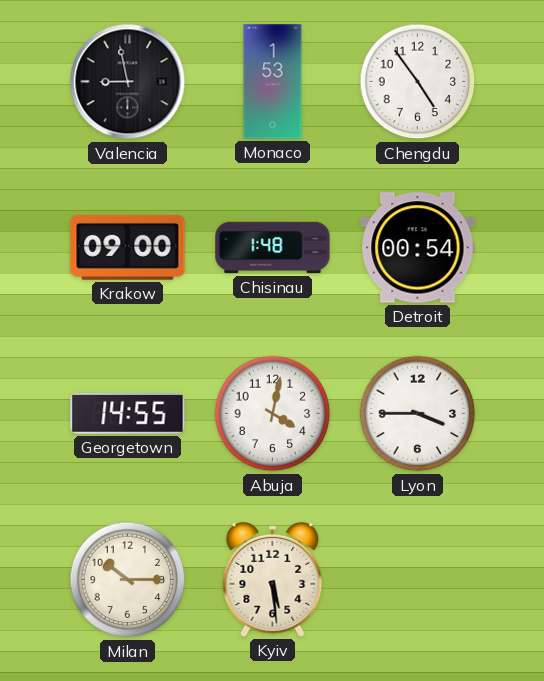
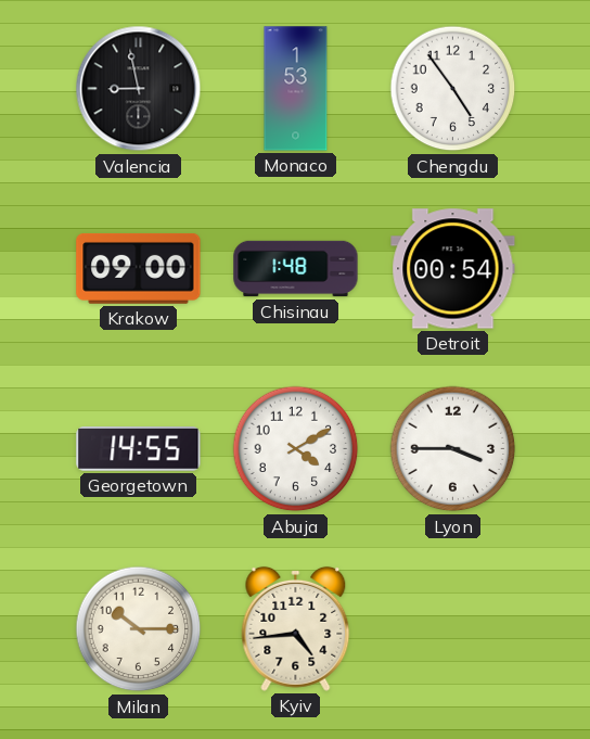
Abuja: 4:02 -> 4:10 (296, 449)
Kyiv: 5:29 -> 4:44 (296, 628)
